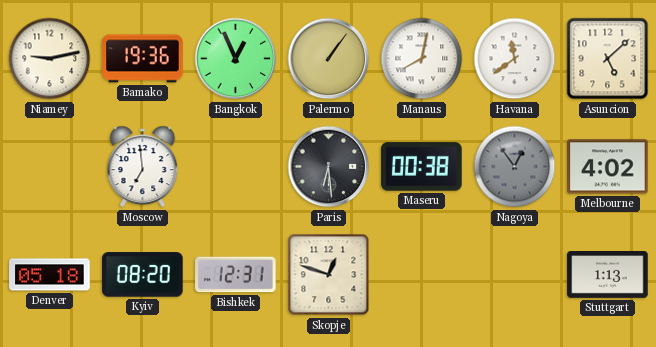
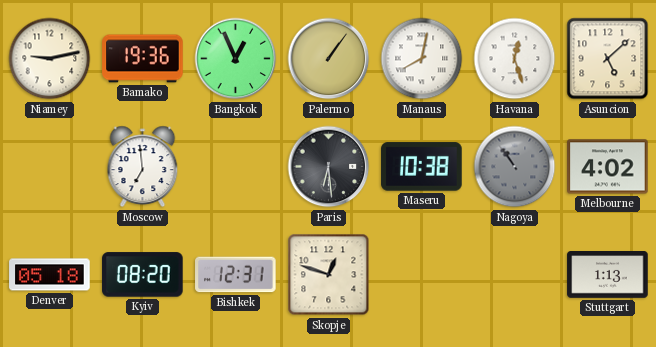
Havana: 11:39 -> 12:27 (515, 59)
Maseru: 00:38 -> 10:38 (422, 167)
Nagoya: 12:54 -> 10:54 (515, 167)
